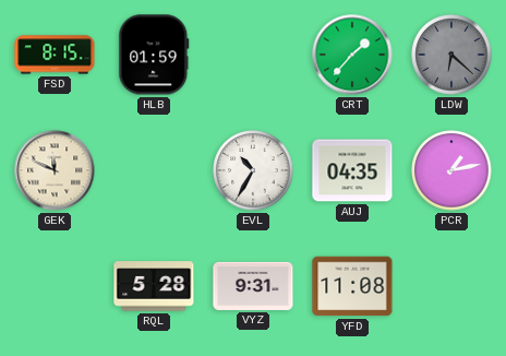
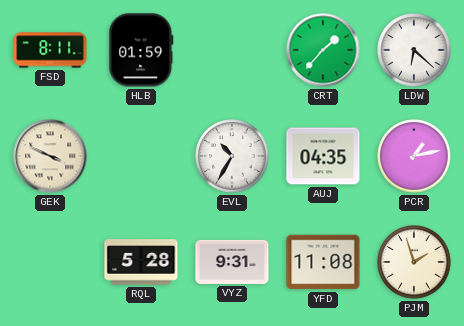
FSD: 8:15 -> 8:11 (50, 50)
LDW dial: grey -> white (414, 50)
GEK: 11:49 -> 3:49 (50, 156)
PJM: none -> 1:57 (414, 262)
